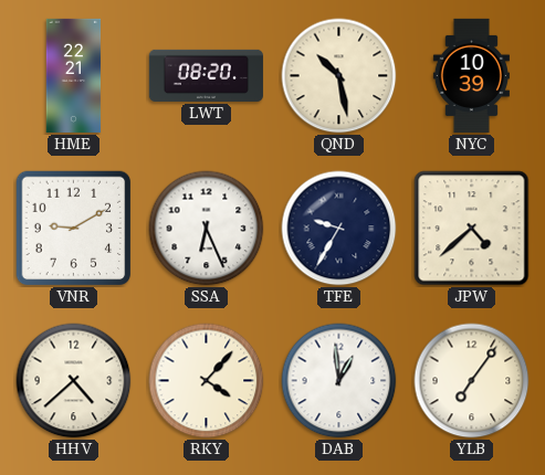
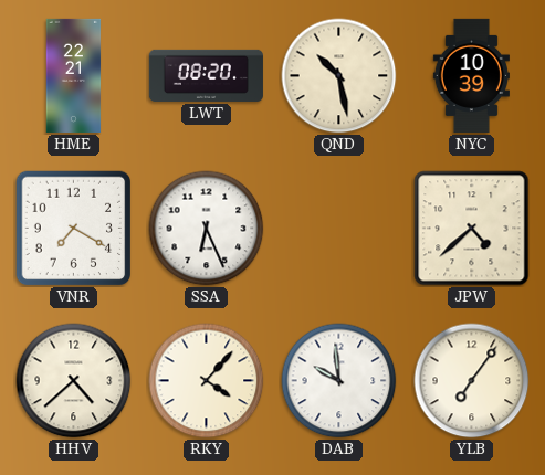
VNR: 9:10 -> 7:20 (74, 229)
TFE: 9:35 -> none (339, 229)
DAB: 12:59 -> 9:59 (339, 381)
